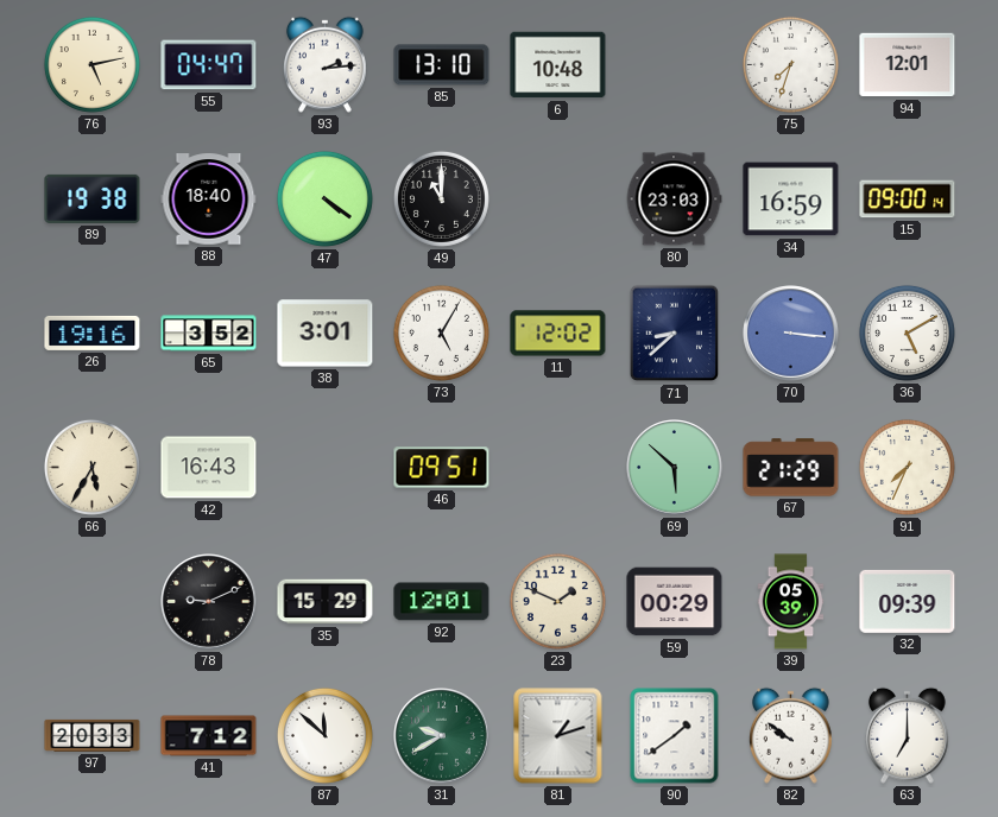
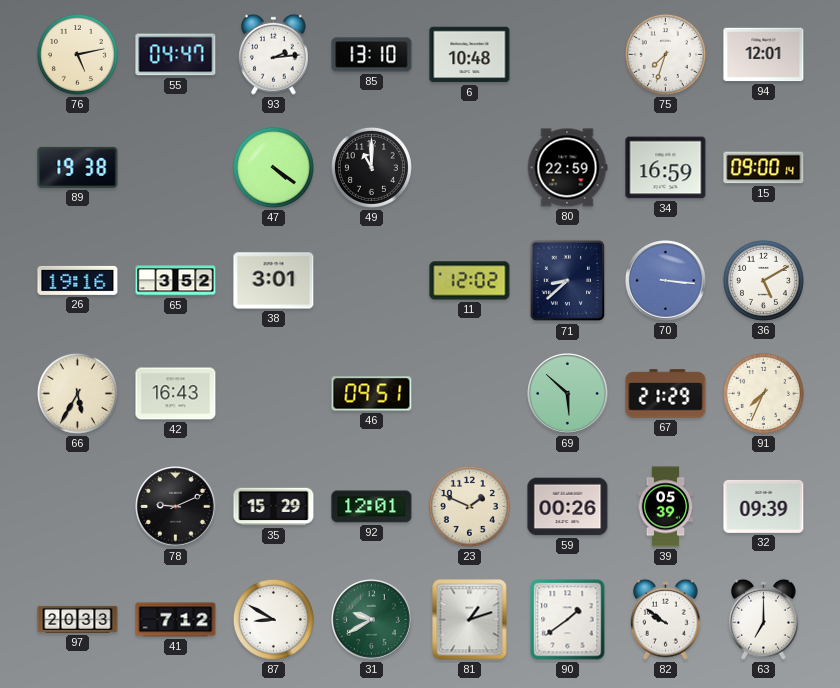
88: 18:40 -> none (209, 199)
80: 23:03 -> 22:59 (567, 168)
73: 5:05 -> none (441, 332)
59: 00:29 -> 00:26 (568, 507)
87: 11:52 -> 8:50 (273, 619)
